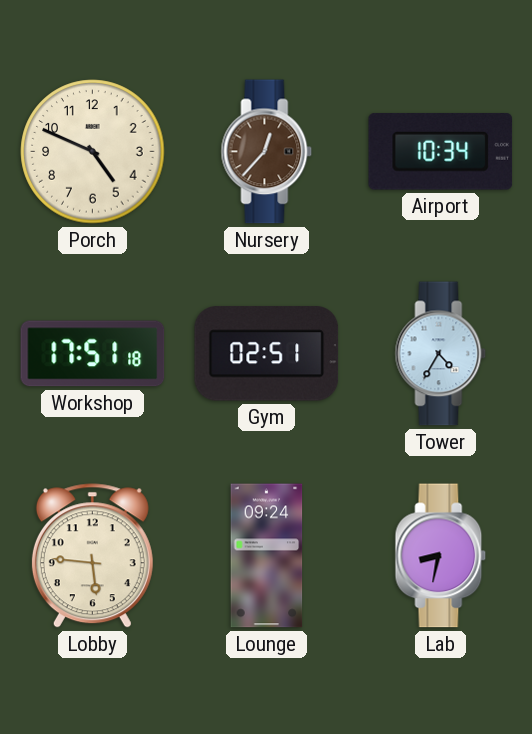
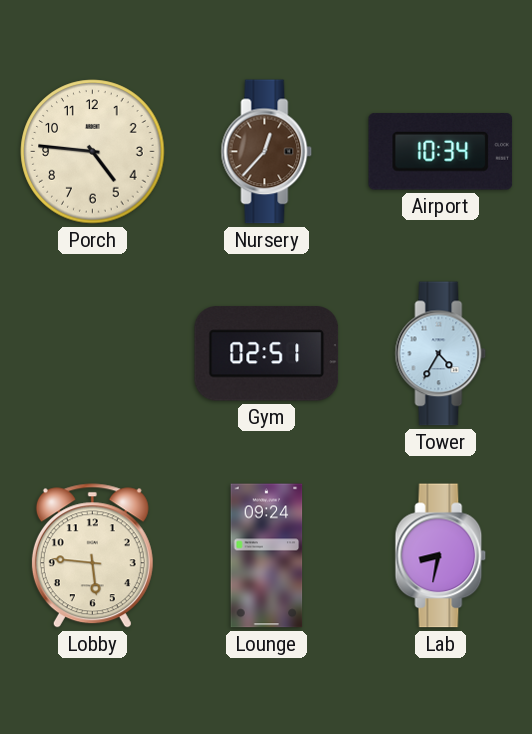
Porch: 4:49 -> 4:46 (93, 152)
Workshop: 17:51 -> none (93, 354)
